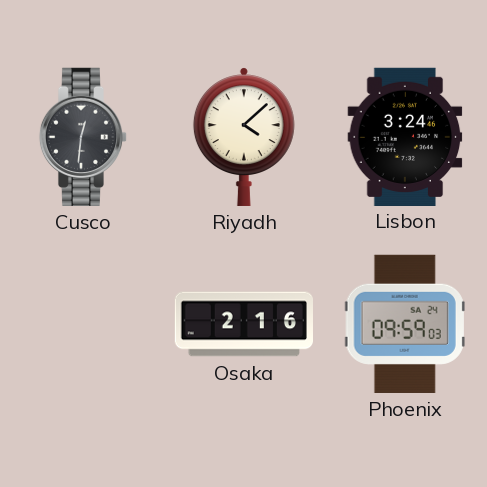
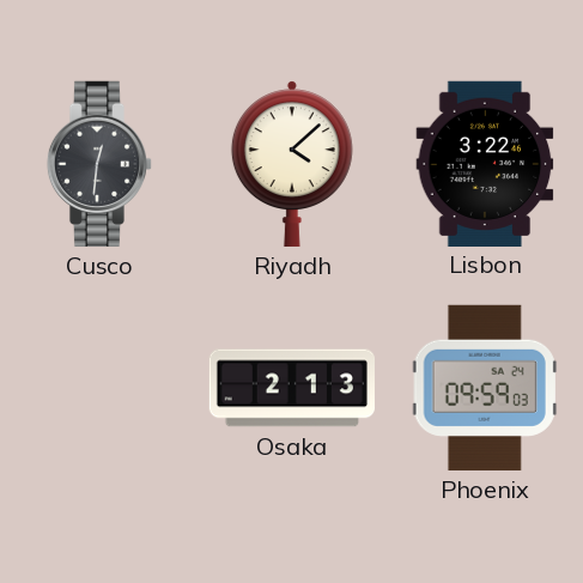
Lisbon: 3:24 -> 3:22 (485, 163)
Osaka: 2:16 -> 2:13 (291, 388)
